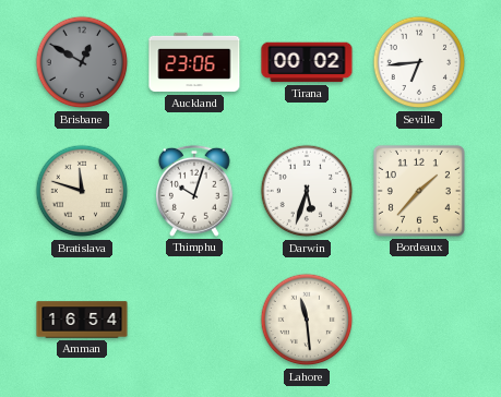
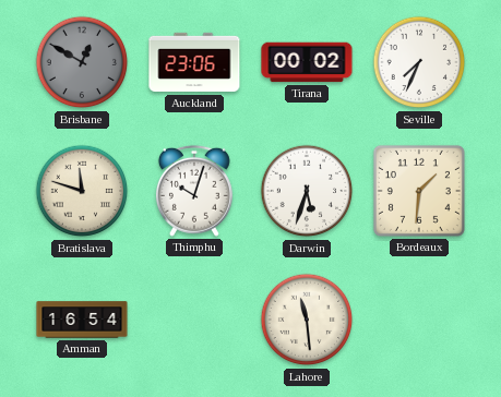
Seville: 6:44 -> 7:34 (419, 62)
Bordeaux: 1:37 -> 1:31 (419, 191)
